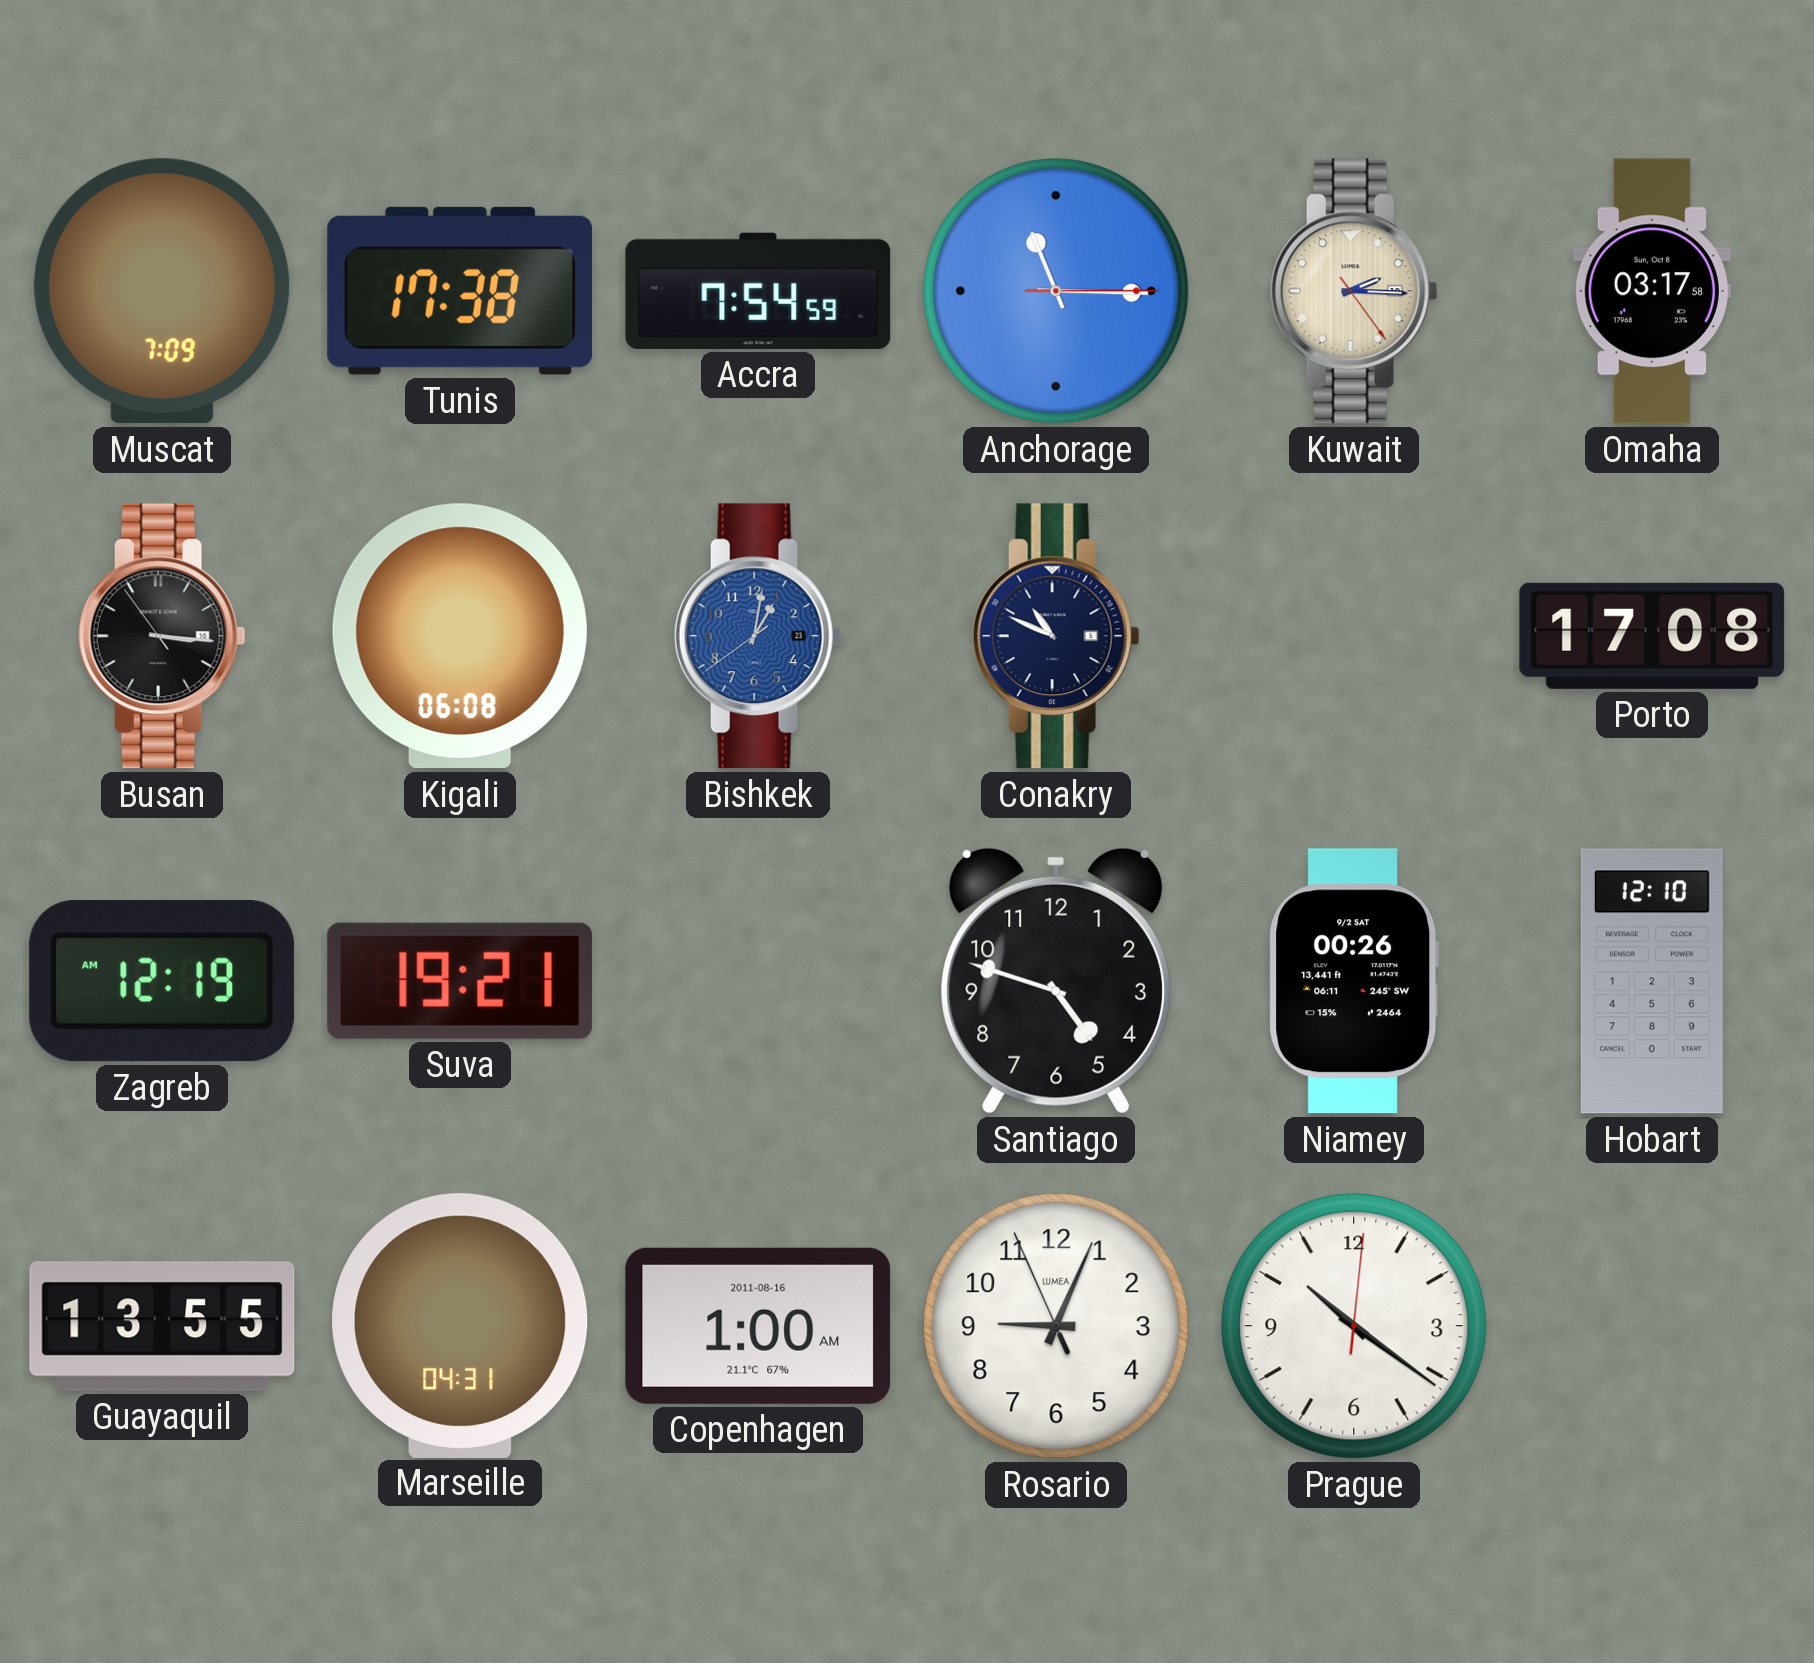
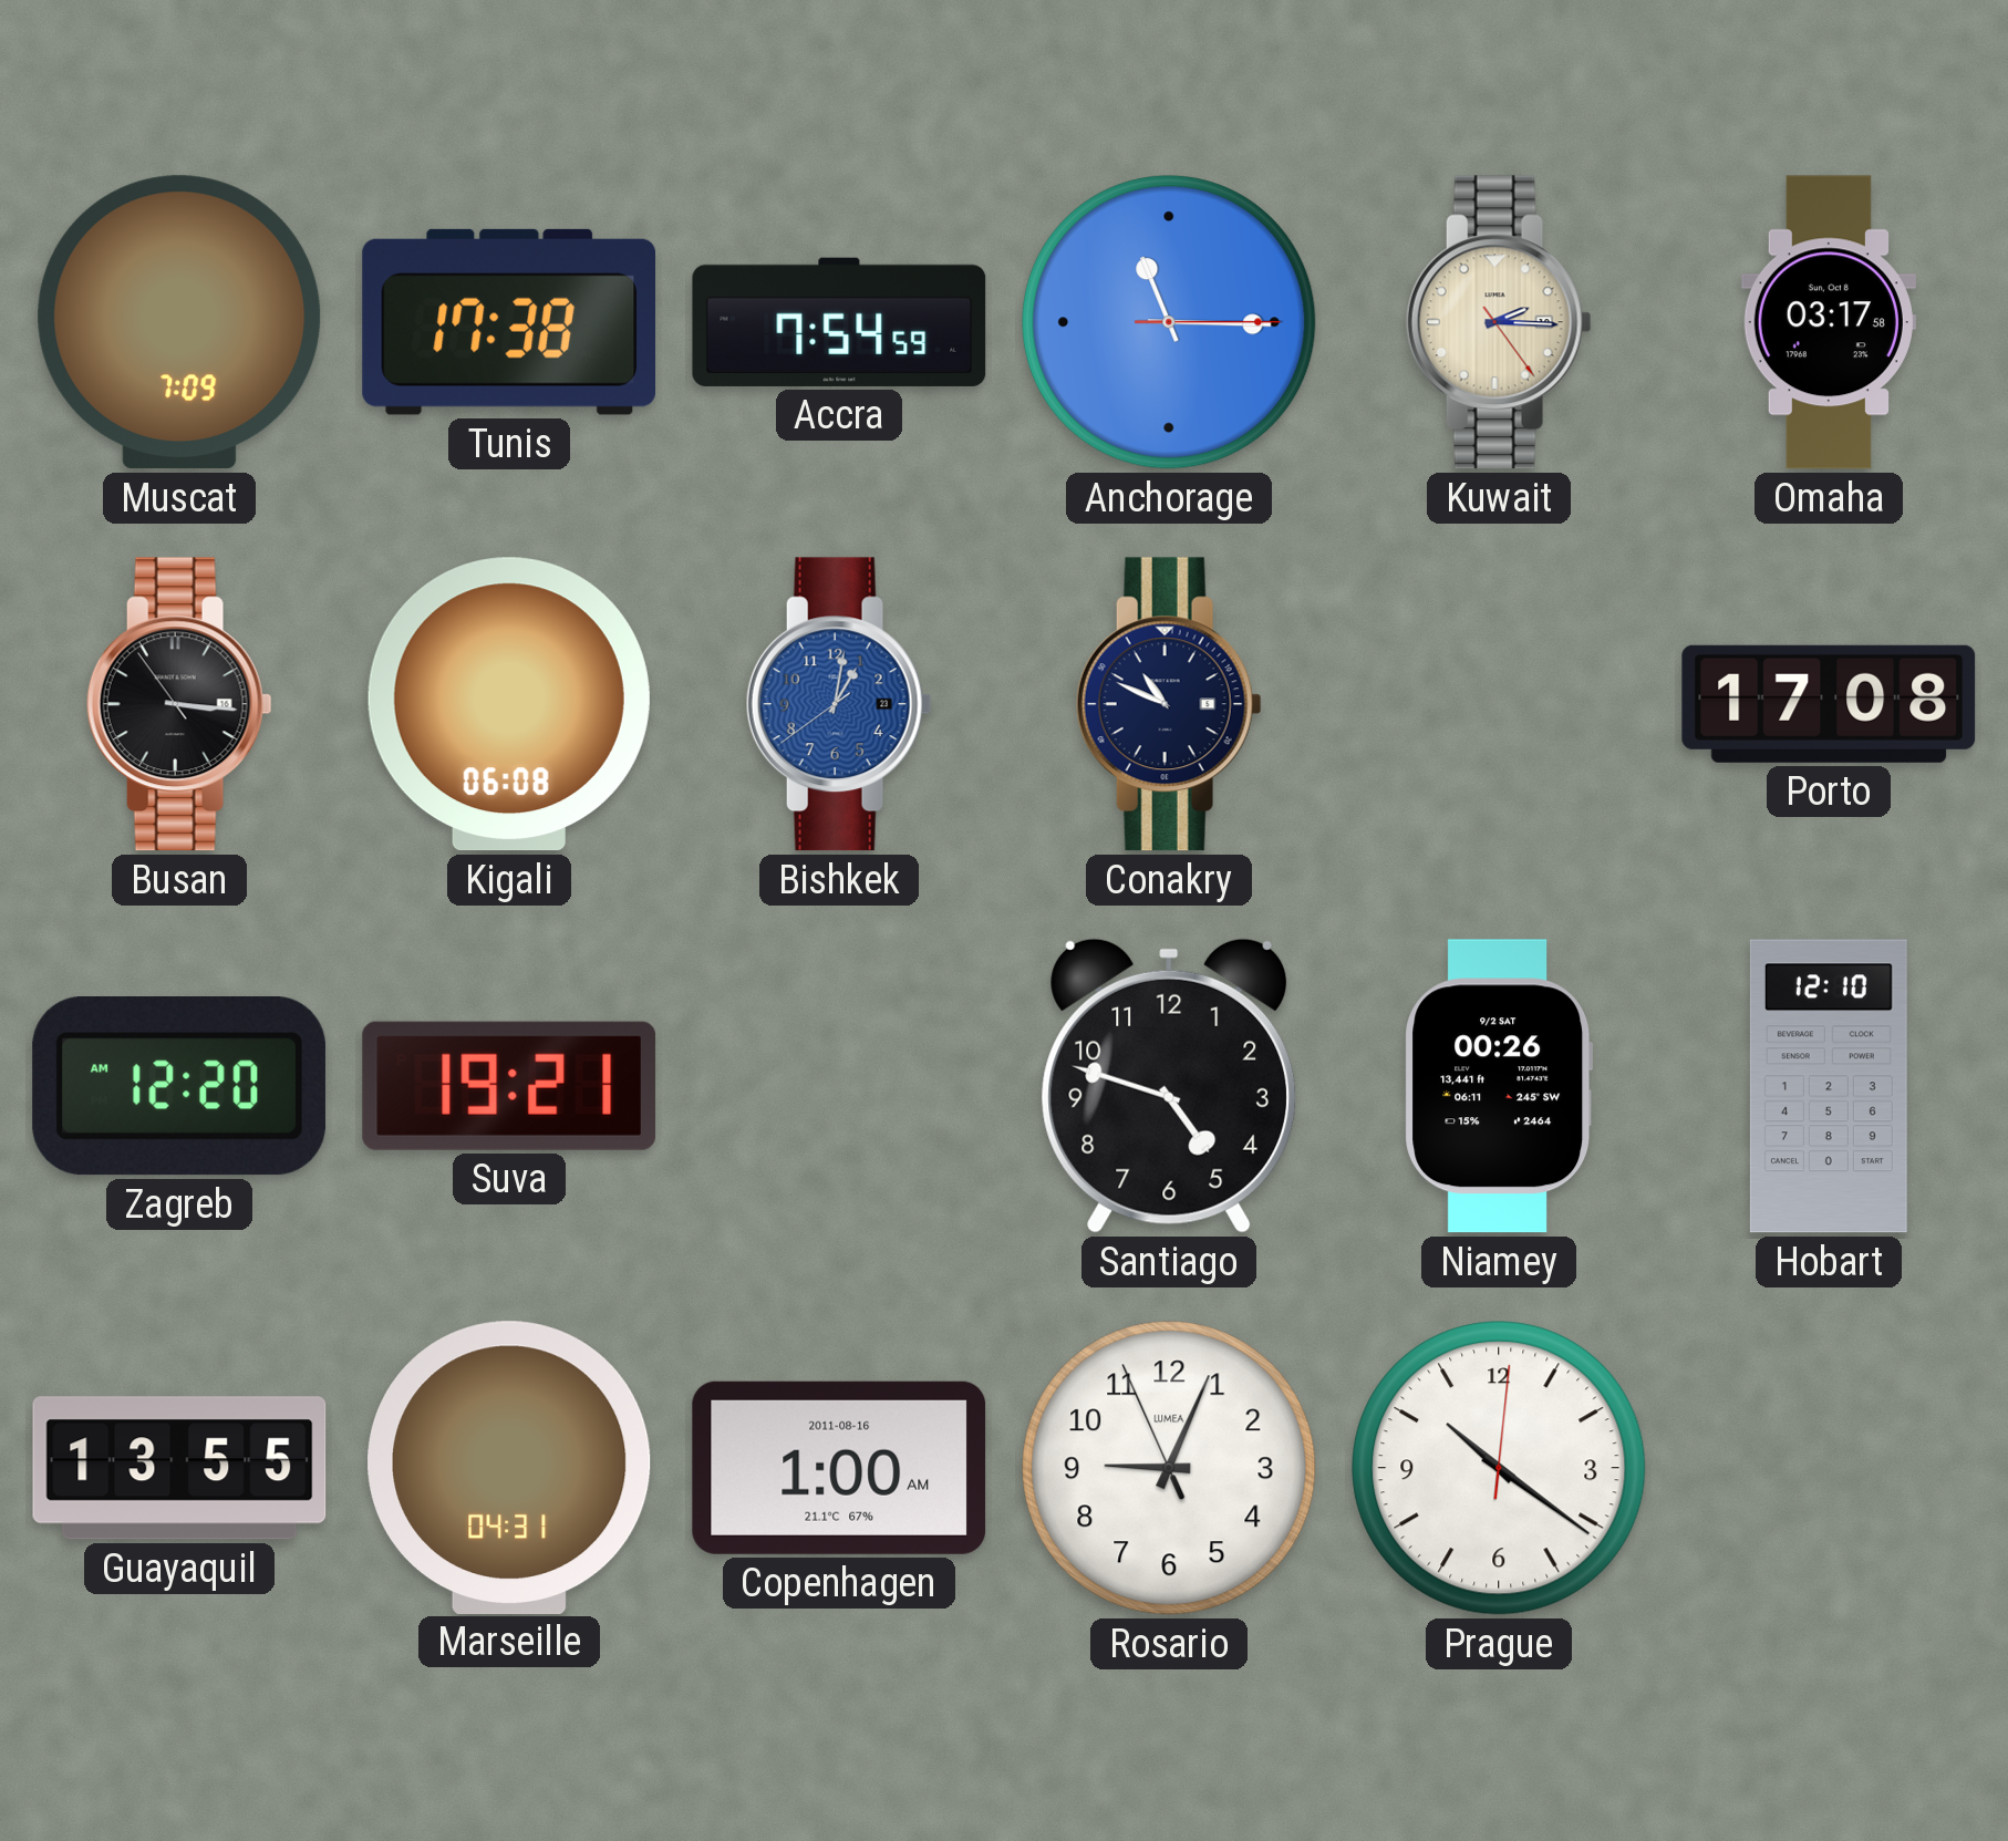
Zagreb: 12:19 -> 12:20 (179, 1087)
